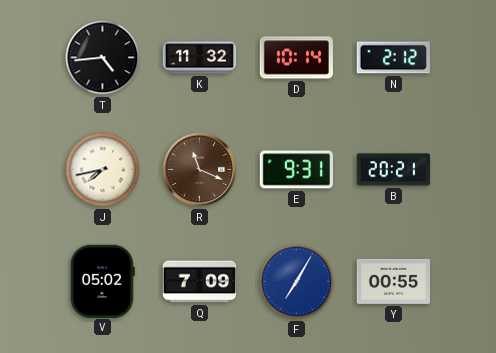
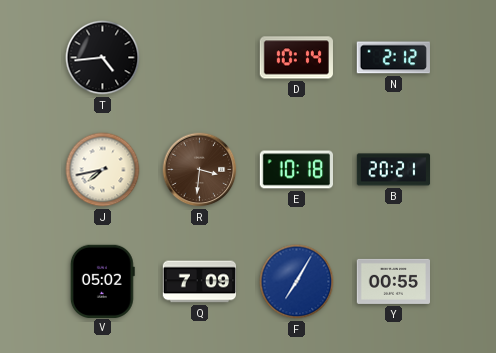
K: 11:32 -> none (200, 58)
R: 11:19 -> 3:31 (200, 170)
E: 9:31 -> 10:18 (296, 170)
